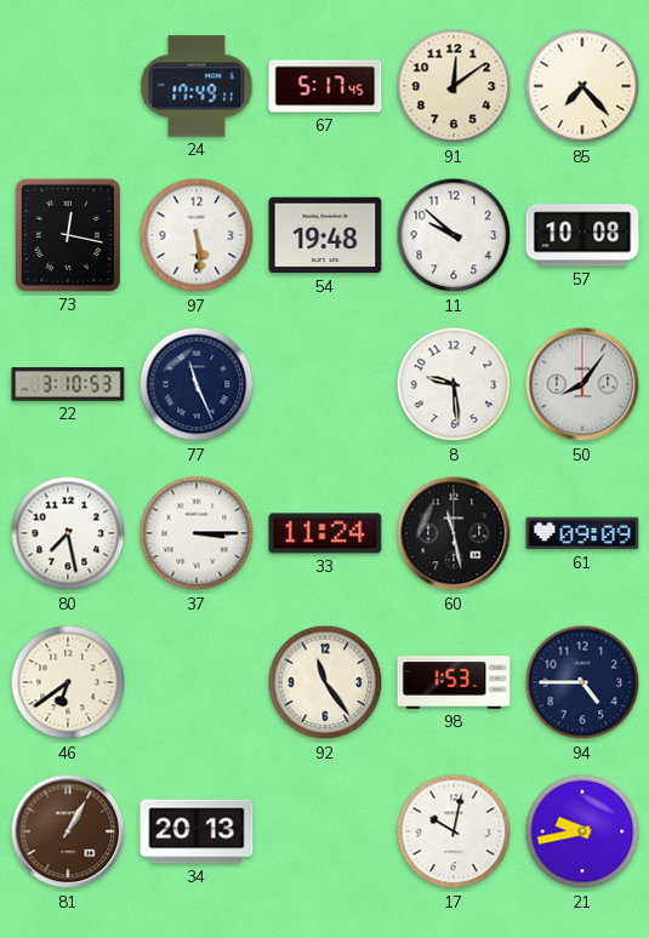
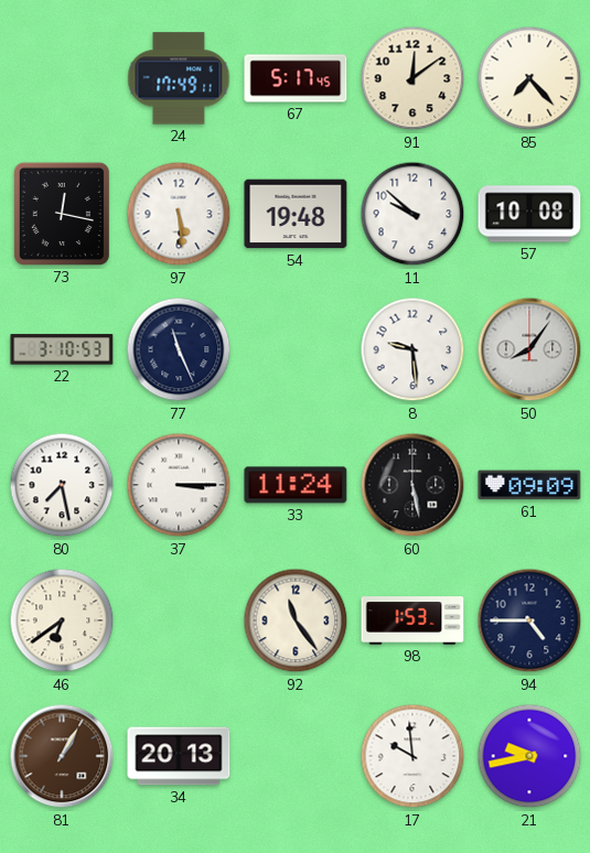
60: 11:28 -> 5:28 (412, 485)
17: 10:02 -> 9:59 (412, 756)
